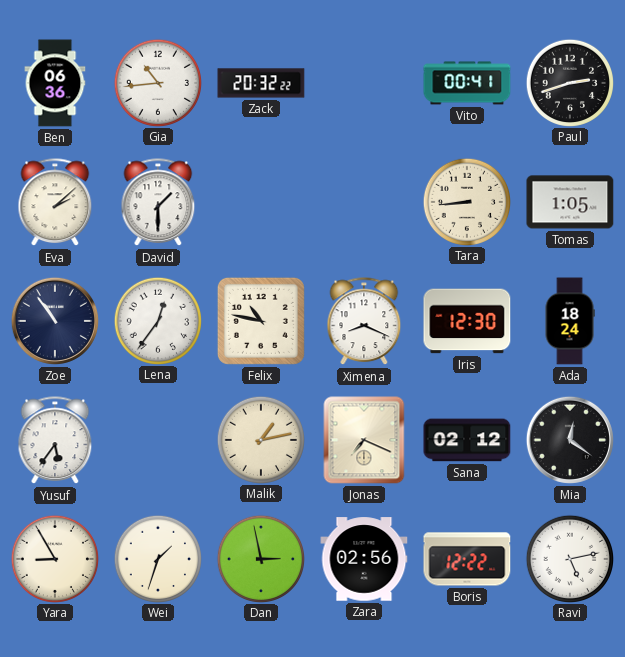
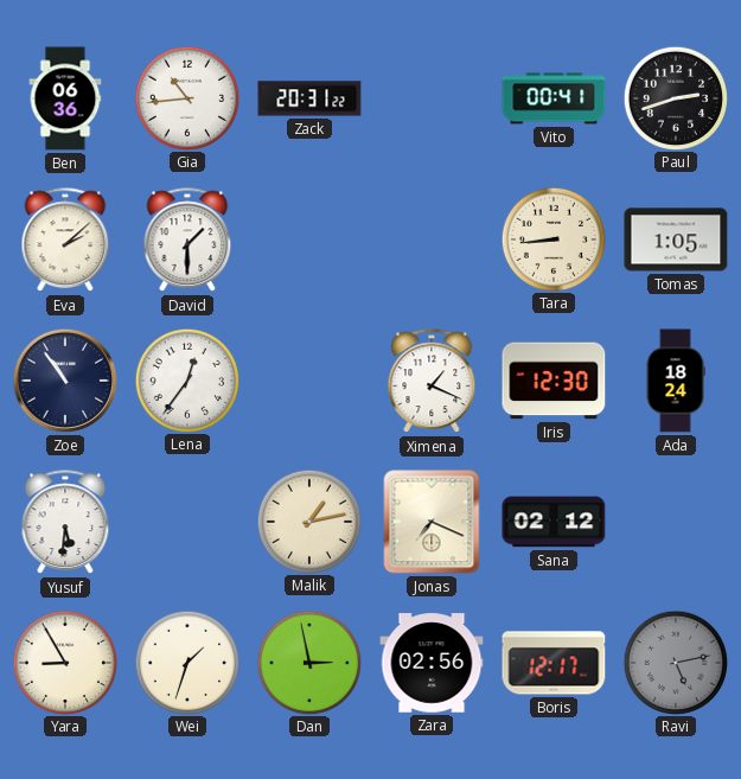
Zack: 20:32 -> 20:31 (309, 98)
Felix: 10:47 -> none (261, 321)
Ximena: 8:19 -> 1:19 (432, 382)
Yusuf: 5:36 -> 5:31 (65, 523)
Mia: 12:21 -> none (570, 440)
Boris: 12:22 -> 12:17 (554, 663)
Ravi dial: white -> grey (675, 662)
